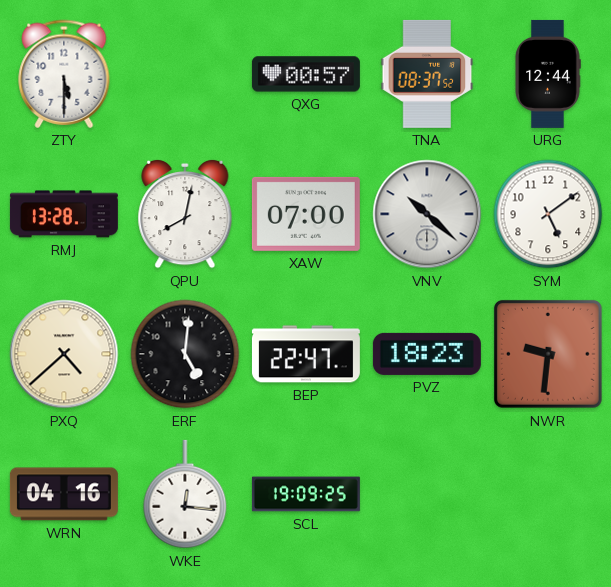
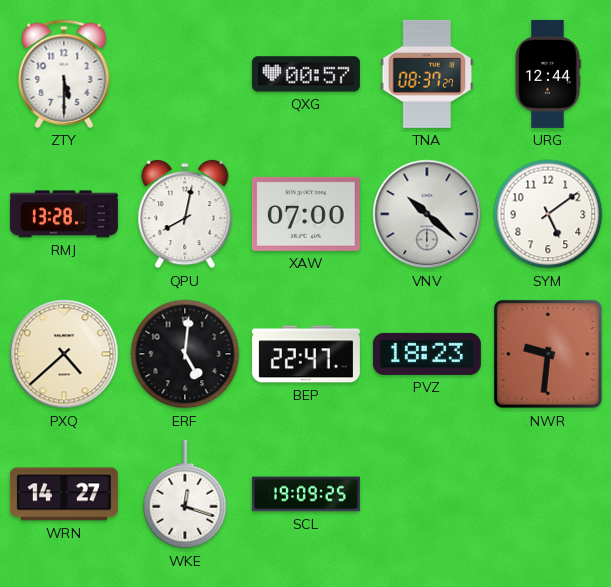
TNA: 08:37:52 -> 08:37:27 (427, 74)
WRN: 04:16 -> 14:27 (64, 494)
WKE: 12:16 -> 12:18 (185, 494)
